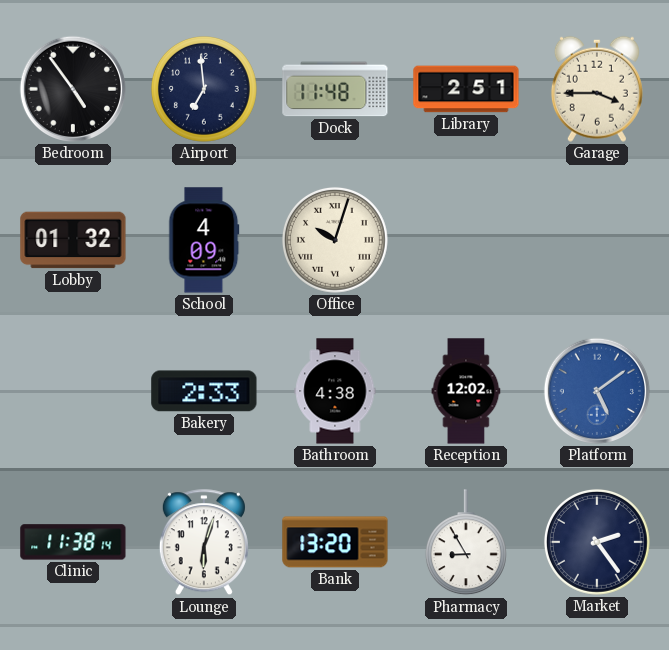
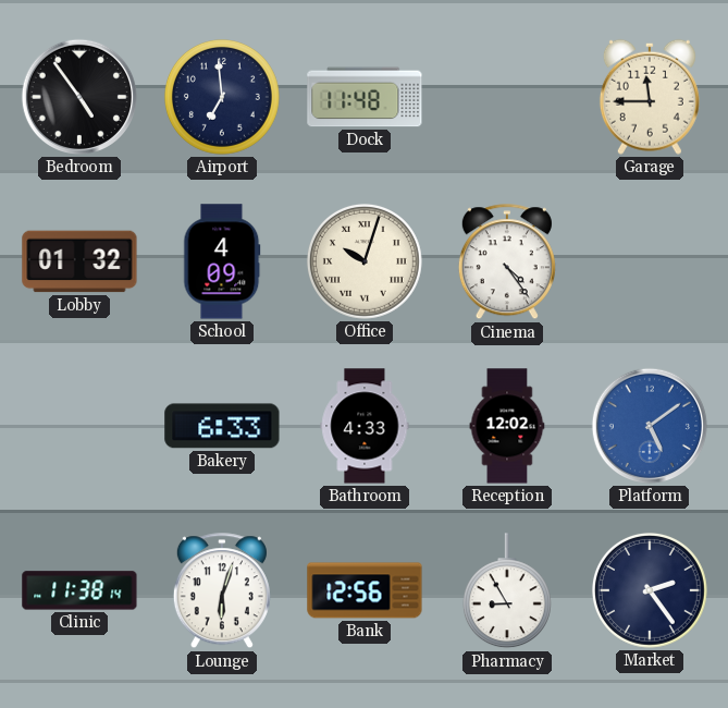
Library: 2:51 -> none (466, 89)
Garage: 3:45 -> 11:45 (650, 97)
Cinema: none -> 4:24 (507, 263)
Bakery: 2:33 -> 6:33 (222, 426)
Bathroom: 4:38 -> 4:33 (365, 426)
Bank: 13:20 -> 12:56 (365, 590)
